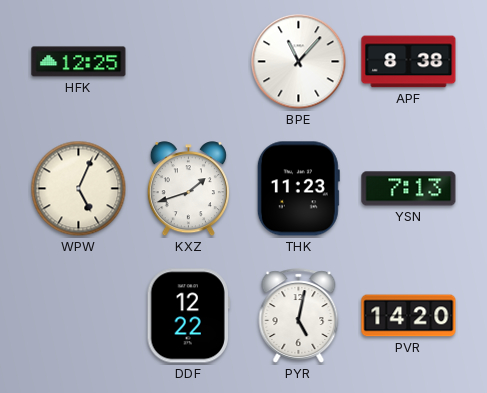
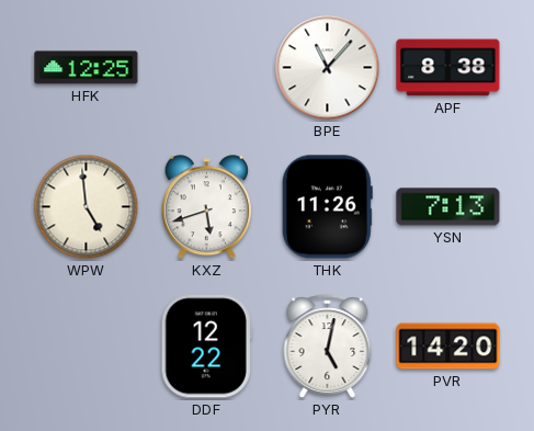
WPW: 5:04 -> 4:59 (87, 207)
KXZ: 1:42 -> 5:42 (206, 207)
THK: 11:23 -> 11:26 (327, 207)
